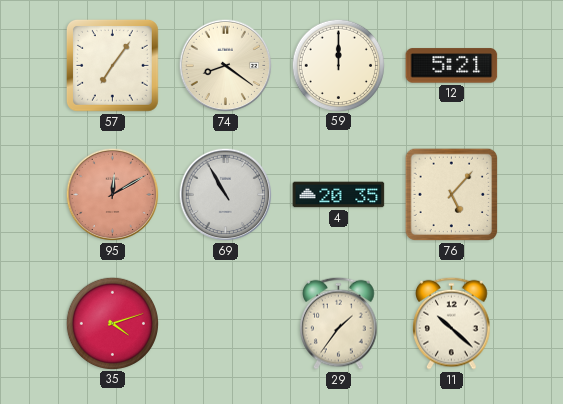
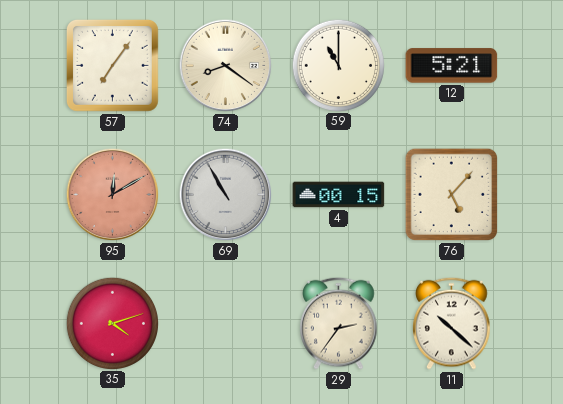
59: 12:00 -> 11:00 (338, 65)
4: 20:35 -> 00:15 (339, 195)
29: 1:36 -> 2:36 (339, 323)
